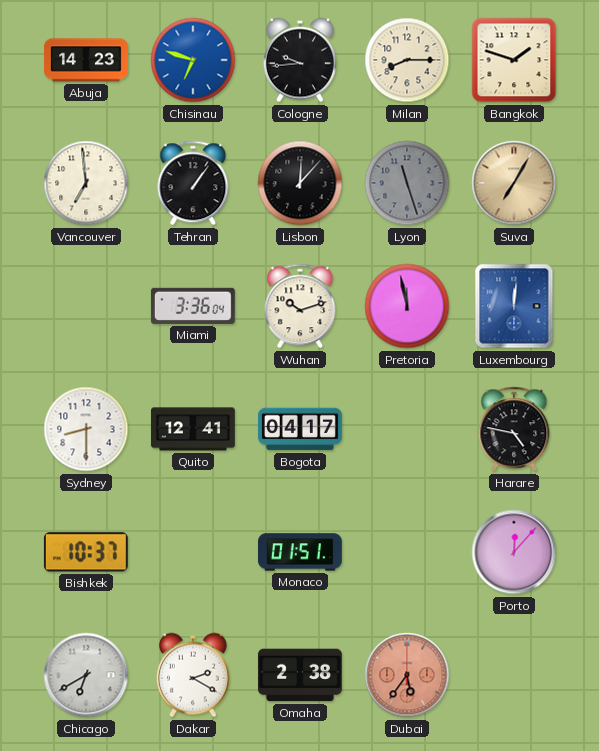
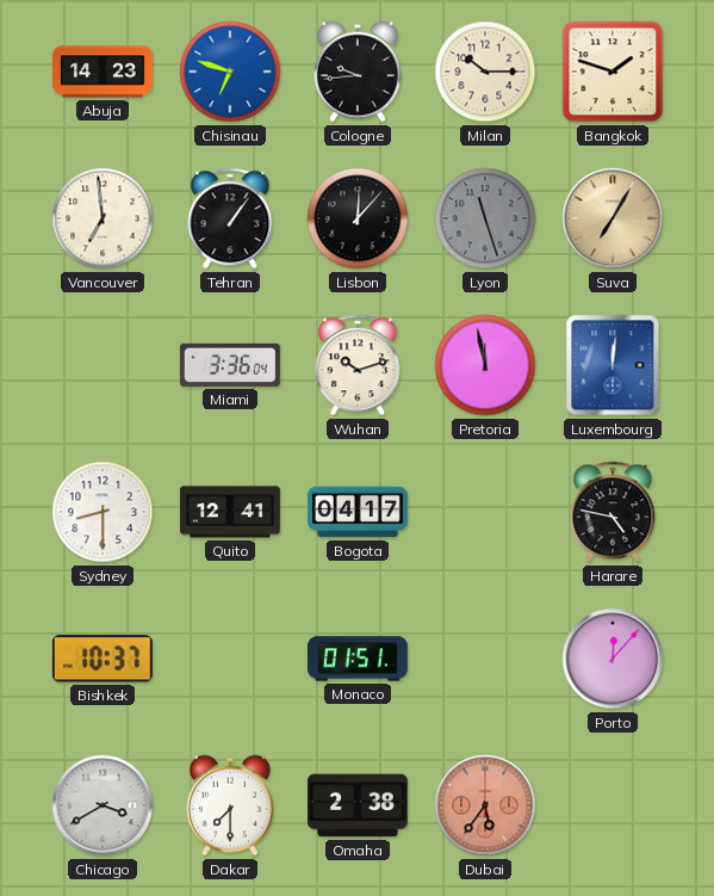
Milan: 8:15 -> 10:15 (485, 72)
Chicago: 6:40 -> 3:40 (103, 805)
Dakar: 2:20 -> 7:30 (230, 805)
